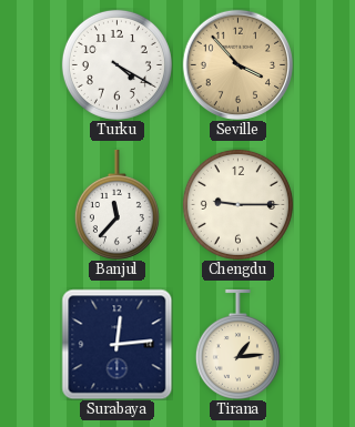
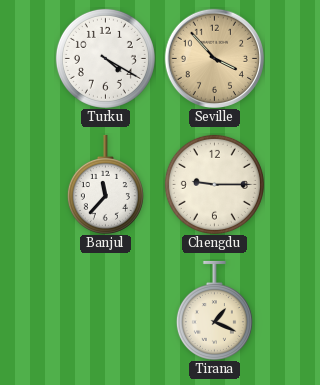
Surabaya: 12:14 -> none (116, 344)
Tirana: 1:14 -> 1:19 (214, 310)
